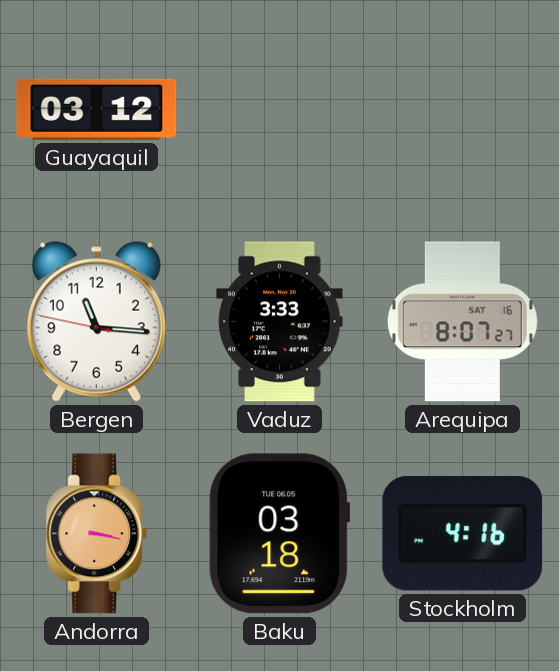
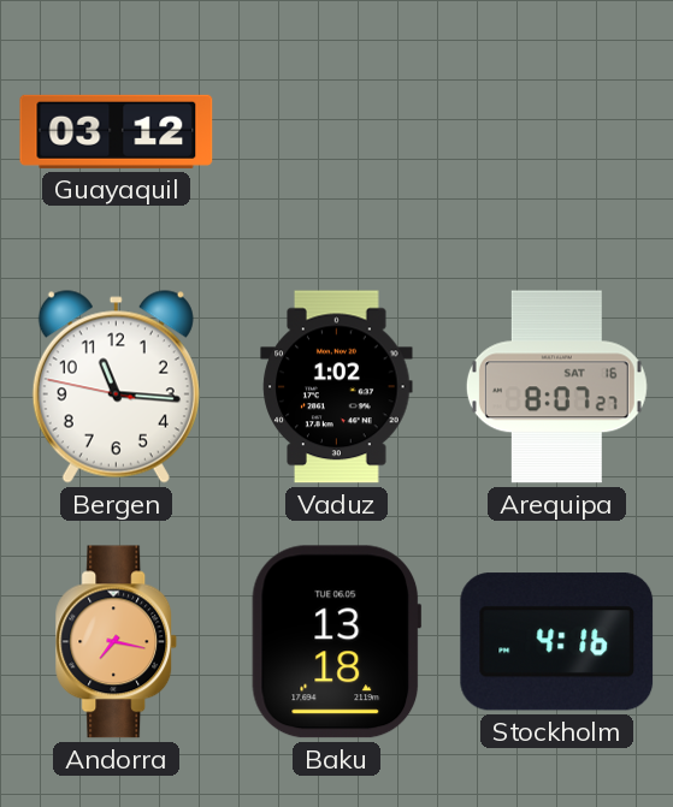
Vaduz: 3:33 -> 1:02 (337, 387)
Andorra: 3:17 -> 7:17 (117, 642)
Baku: 03:18 -> 13:18 (337, 642)
